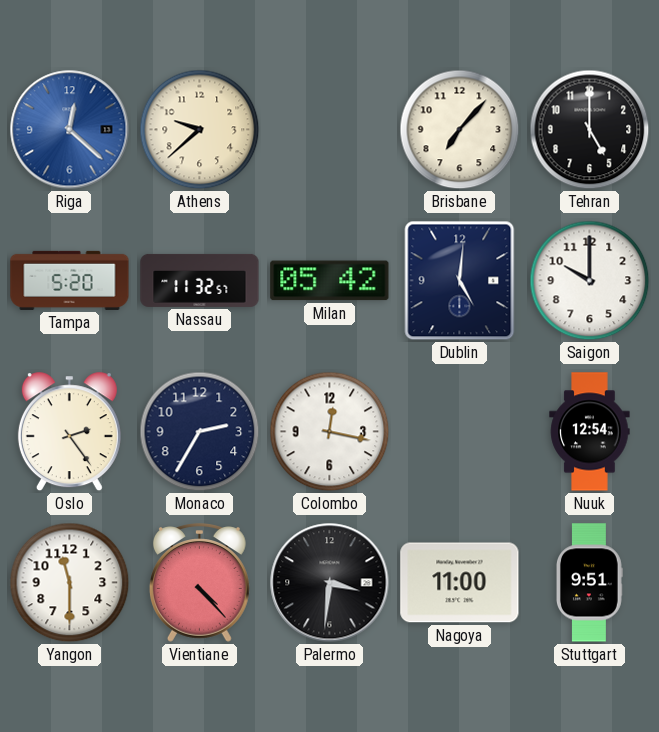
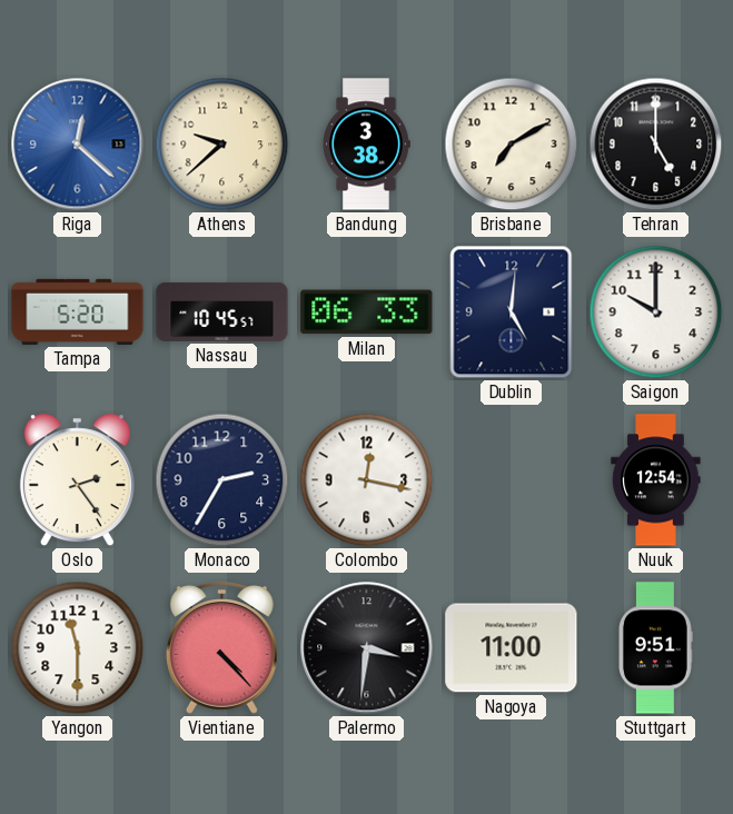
Bandung: none -> 3:38 (366, 145)
Brisbane: 7:07 -> 7:10 (512, 145)
Nassau: 11:32 -> 10:45 (222, 311)
Milan: 05:42 -> 06:33 (367, 312)
